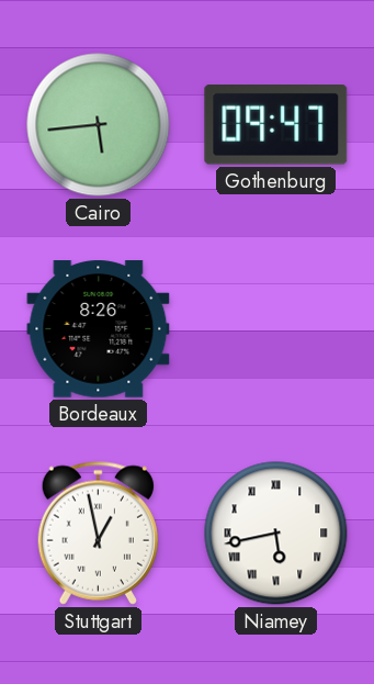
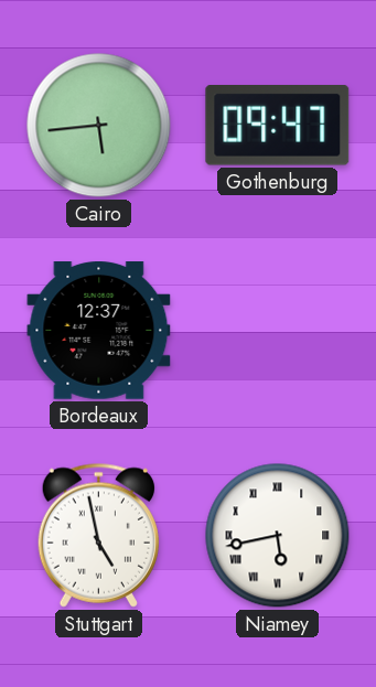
Bordeaux: 8:26 -> 12:37 (99, 331)
Stuttgart: 12:58 -> 4:58 (98, 535)
